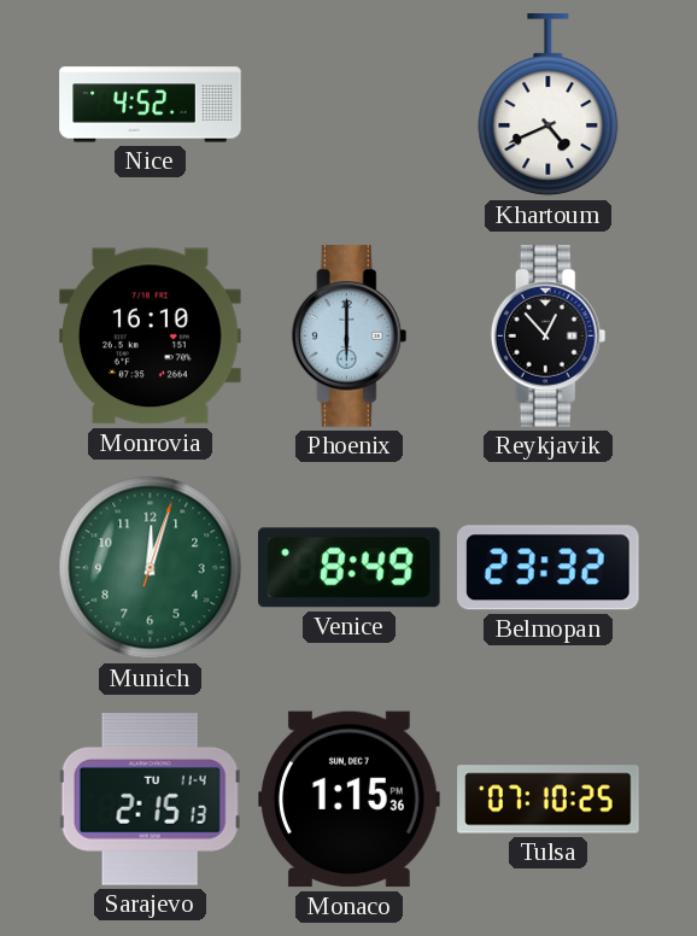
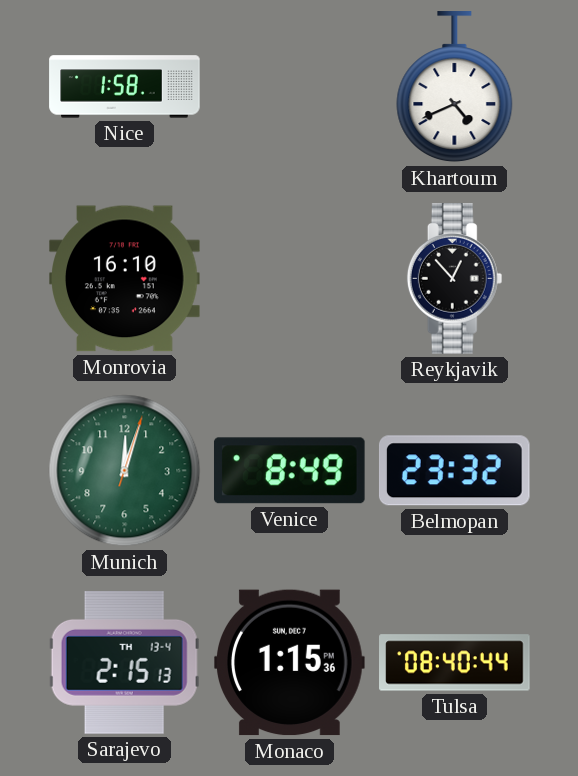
Nice: 4:52 -> 1:58 (125, 87)
Phoenix: 6:00 -> none (350, 337)
Sarajevo date: TU 11-4 -> TH 13-4 (124, 663)
Tulsa: 07:10 -> 08:40 (455, 663)
